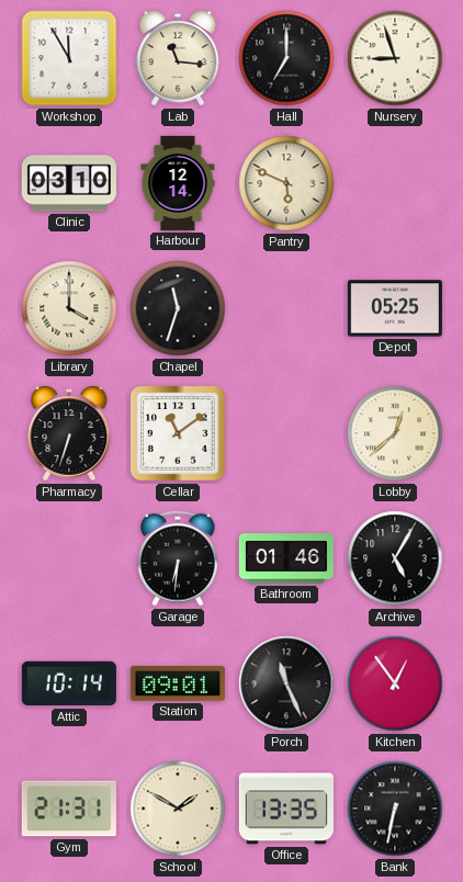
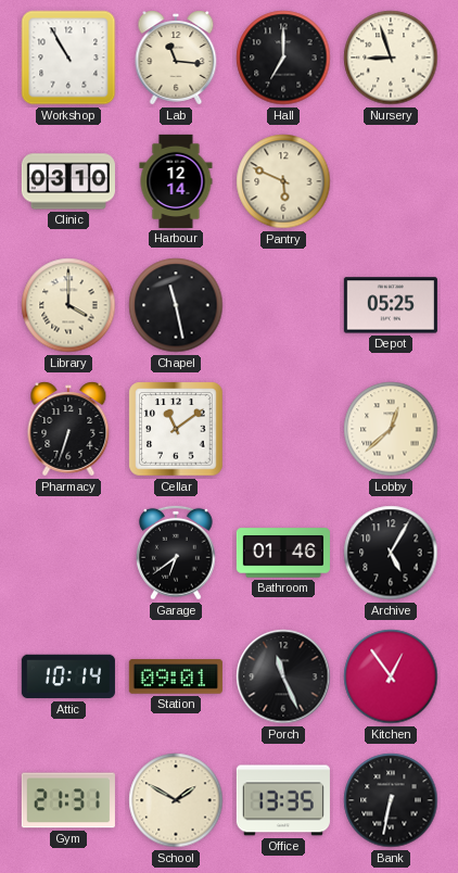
Workshop: 11:55 -> 10:55 (68, 58)
Chapel: 11:33 -> 11:28 (176, 305)
Garage: 6:31 -> 6:39 (177, 553)
